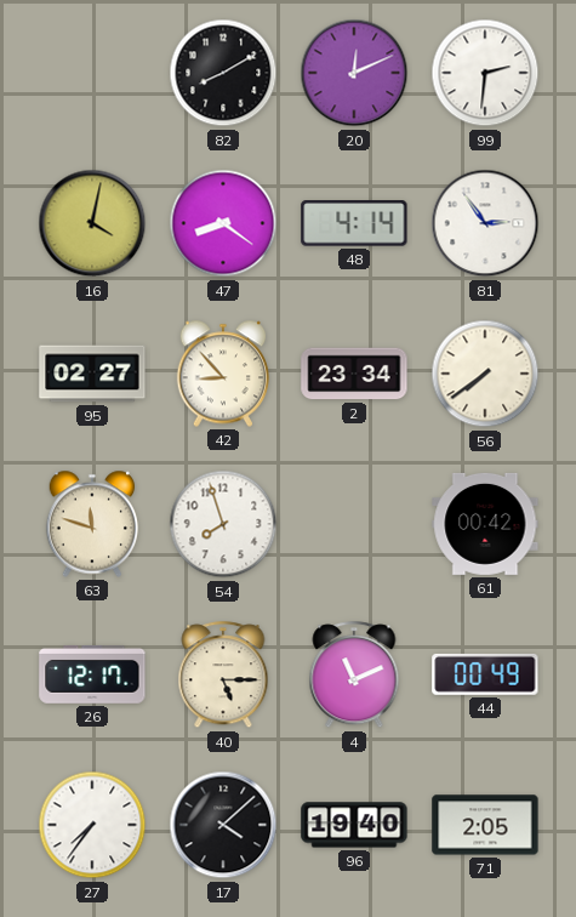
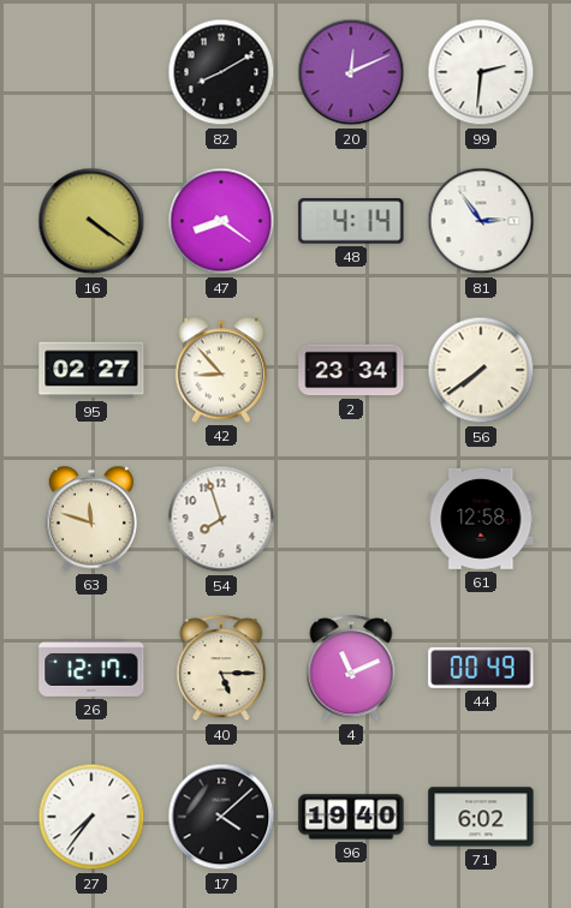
16: 4:02 -> 4:21 (91, 221)
61: 00:42 -> 12:58 (481, 519)
71: 2:05 -> 6:02 (481, 817)
